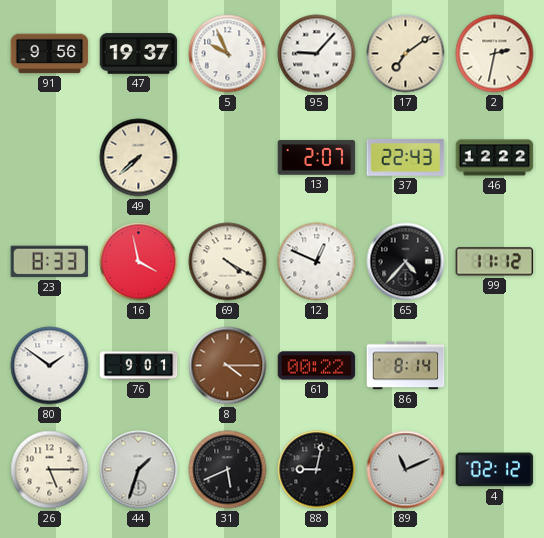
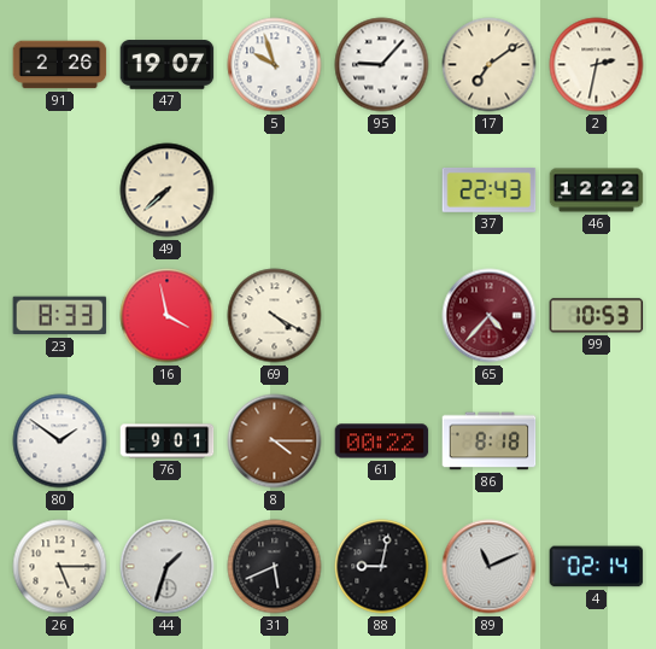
91: 9:56 -> 2:26 (60, 65)
47: 19:37 -> 19:07 (168, 65)
5: 9:56 -> 9:57 (275, 65)
13: 2:07 -> none (317, 158)
12: 12:49 -> none (317, 262)
65 dial: black -> burgundy (490, 316)
99: 11:12 -> 10:53 (597, 316)
86: 8:14 -> 8:18 (490, 442)
4: 02:12 -> 02:14 (597, 567)
